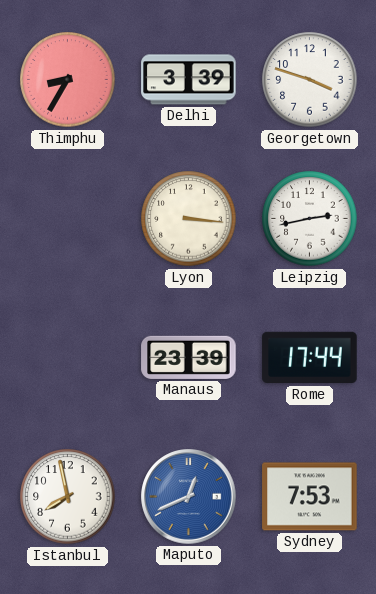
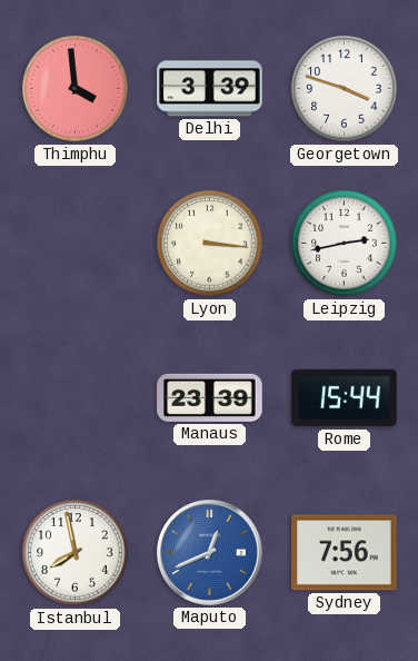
Thimphu: 8:35 -> 3:59 (76, 89)
Rome: 17:44 -> 15:44 (345, 398)
Sydney: 7:53 -> 7:56 (345, 553)
